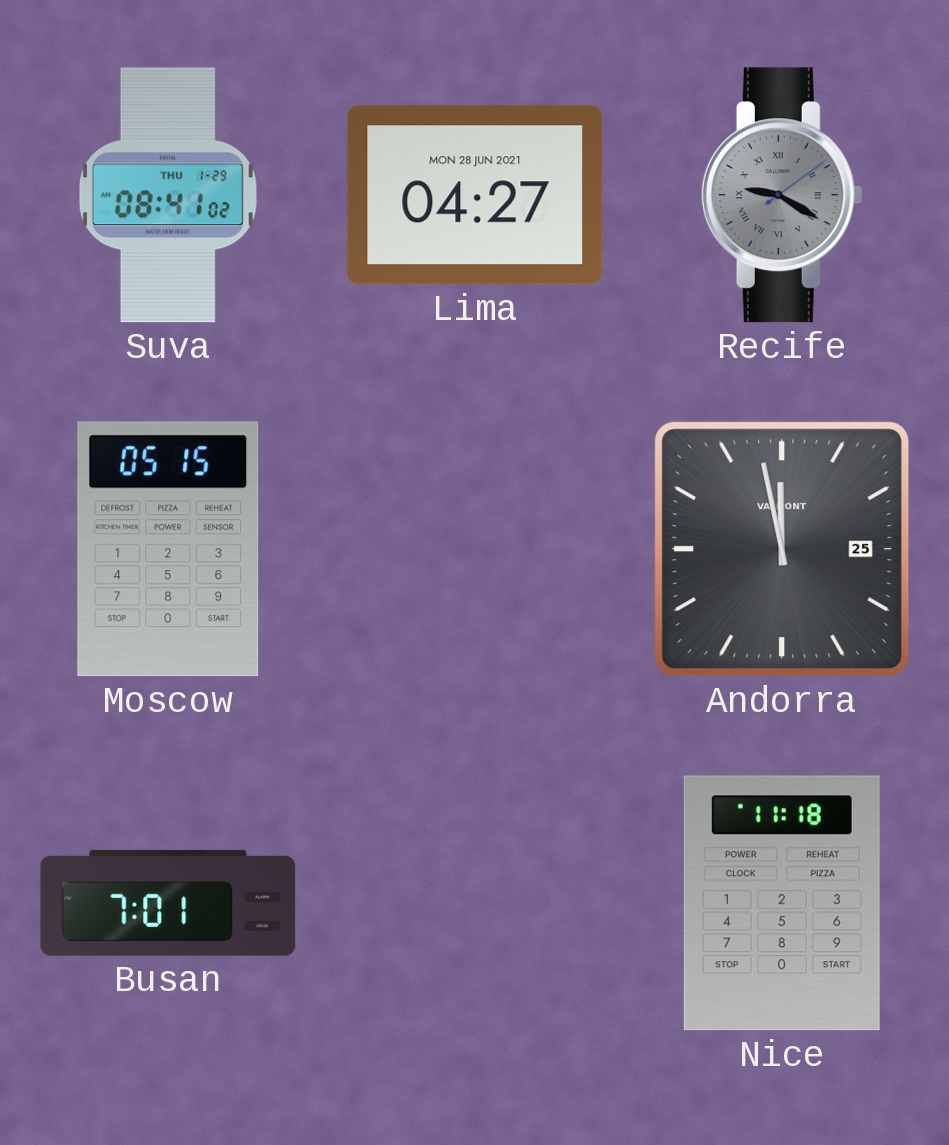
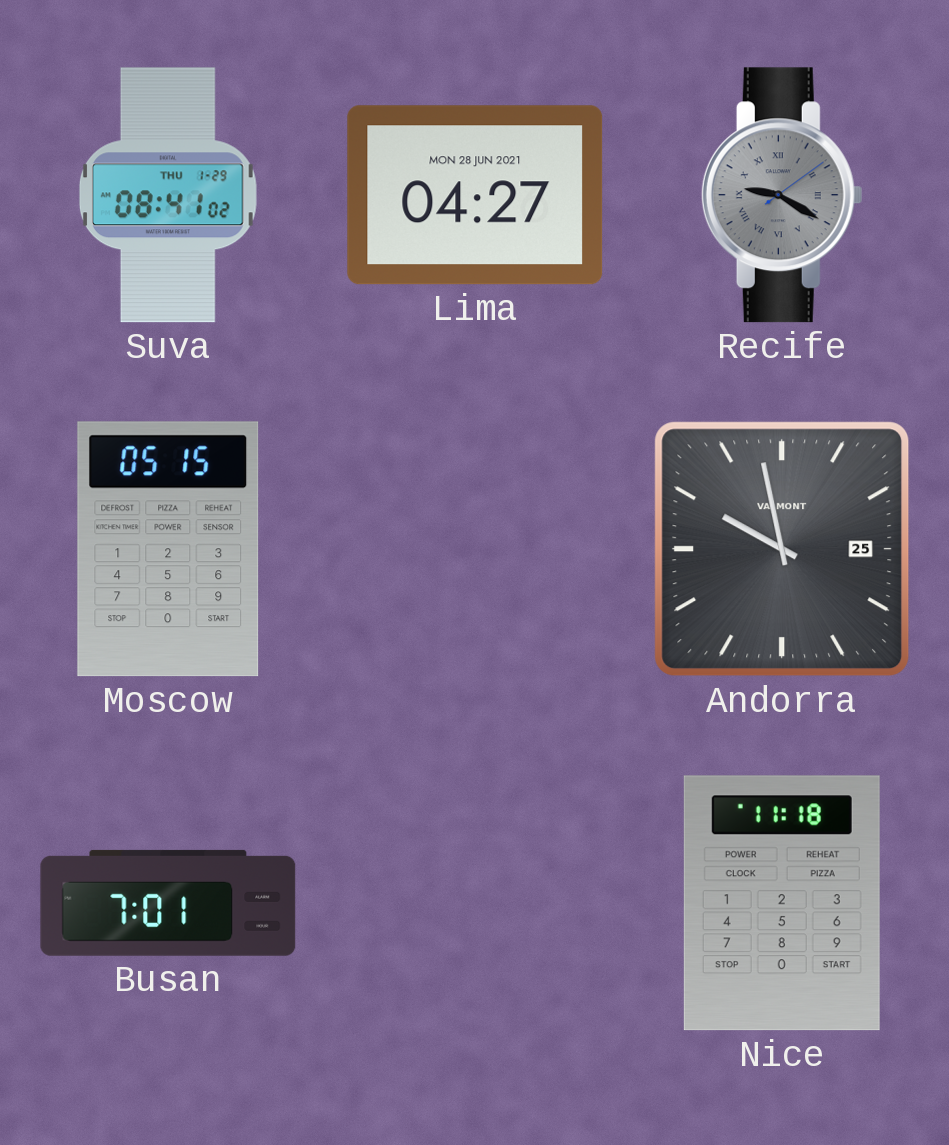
Andorra: 11:58 -> 9:58 (782, 549)
